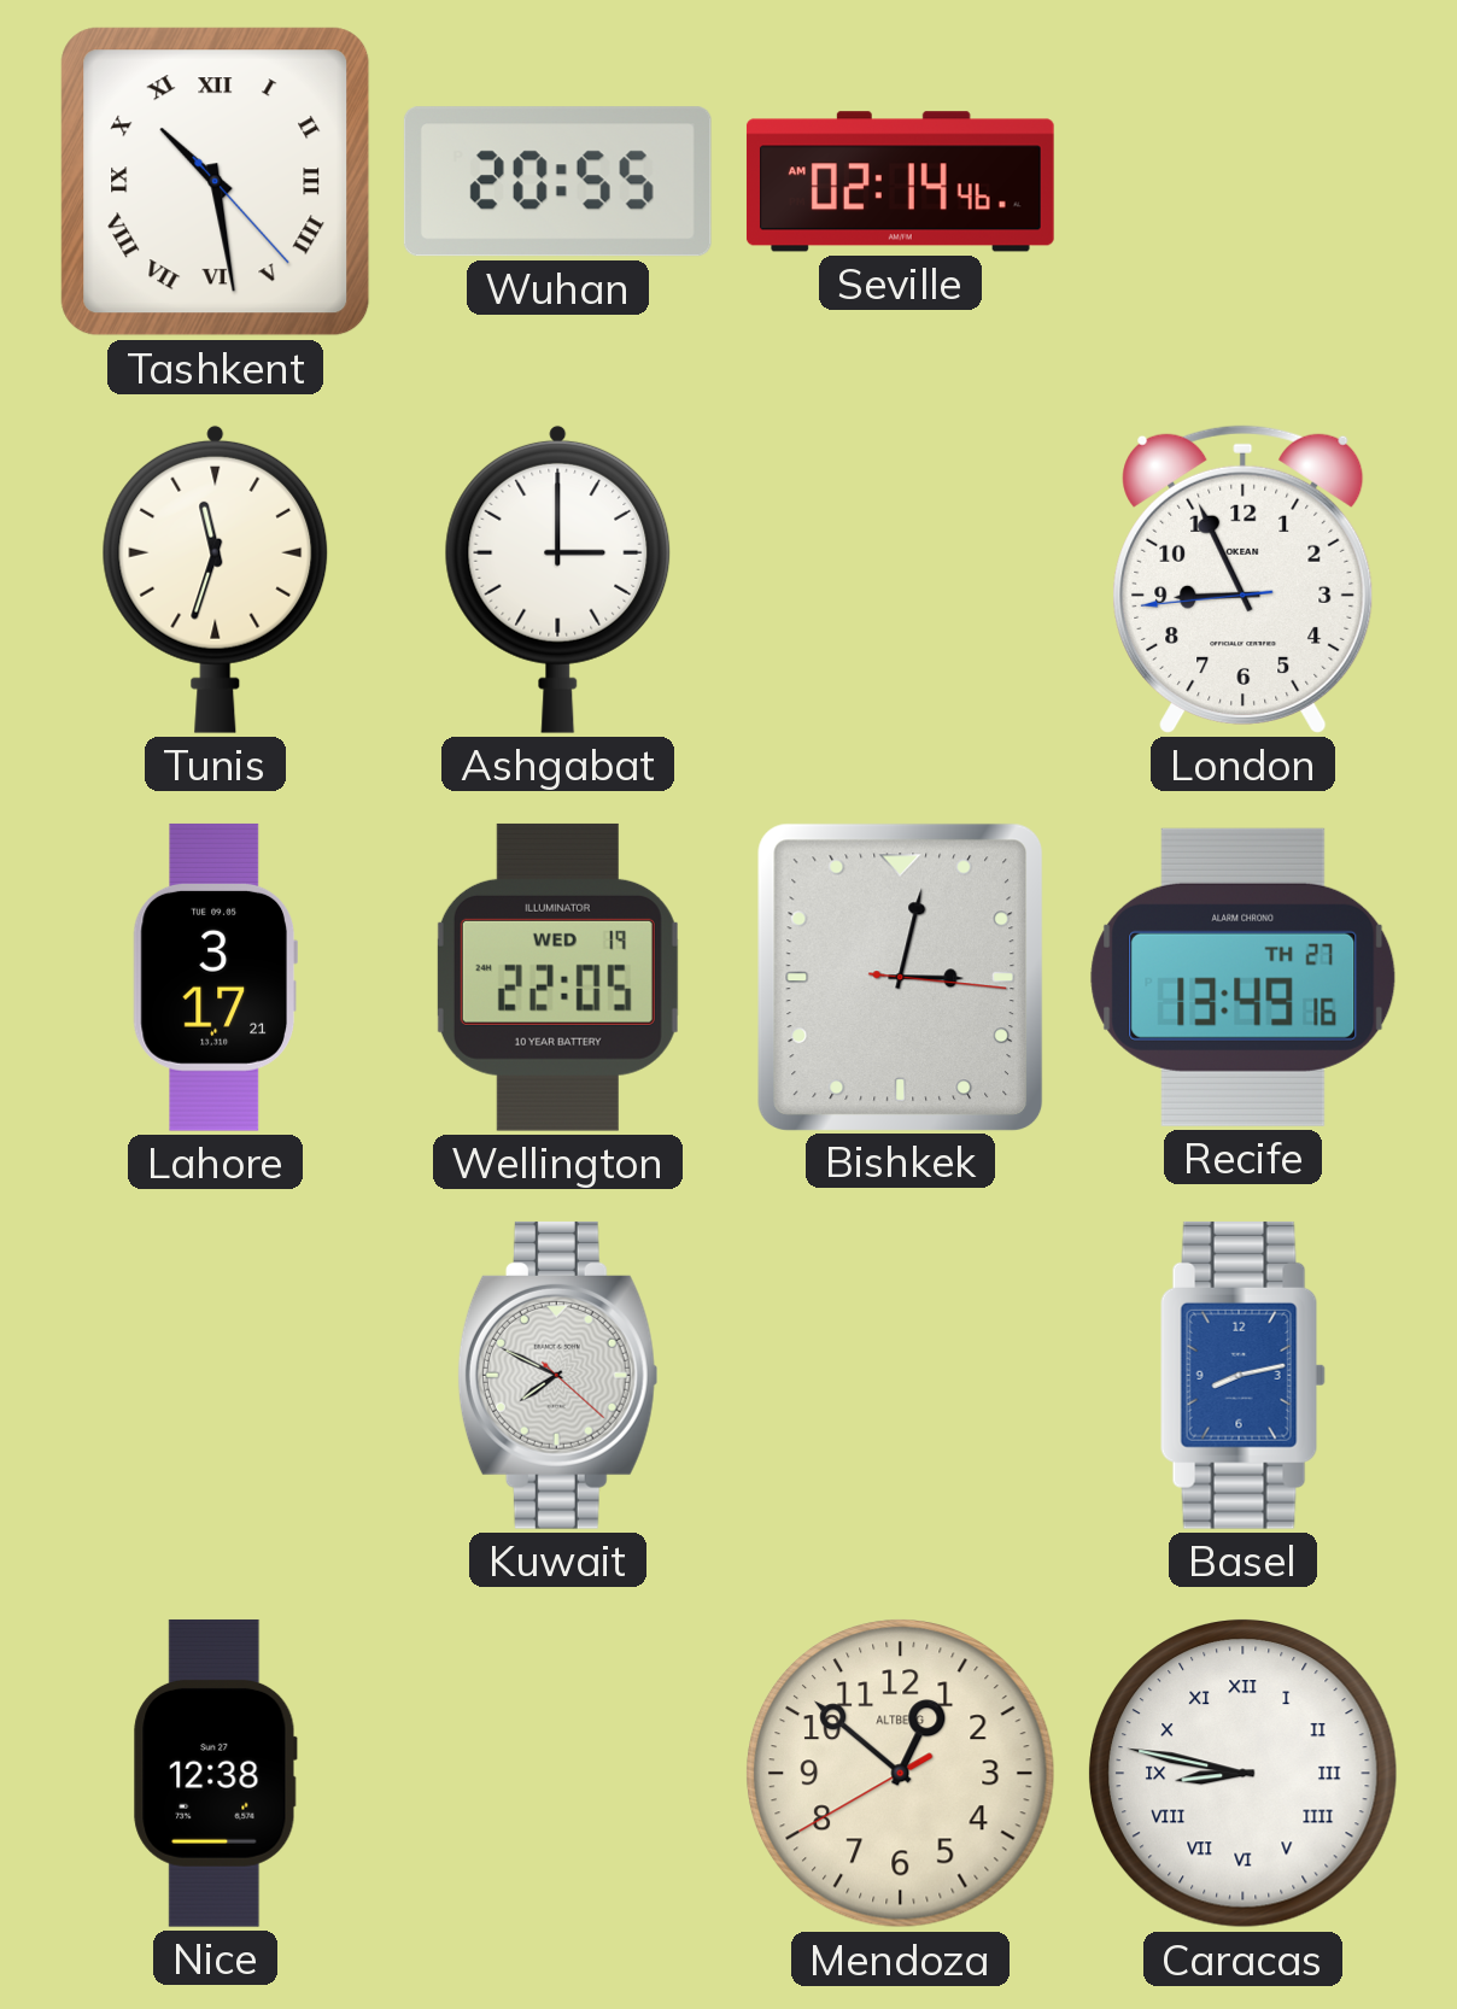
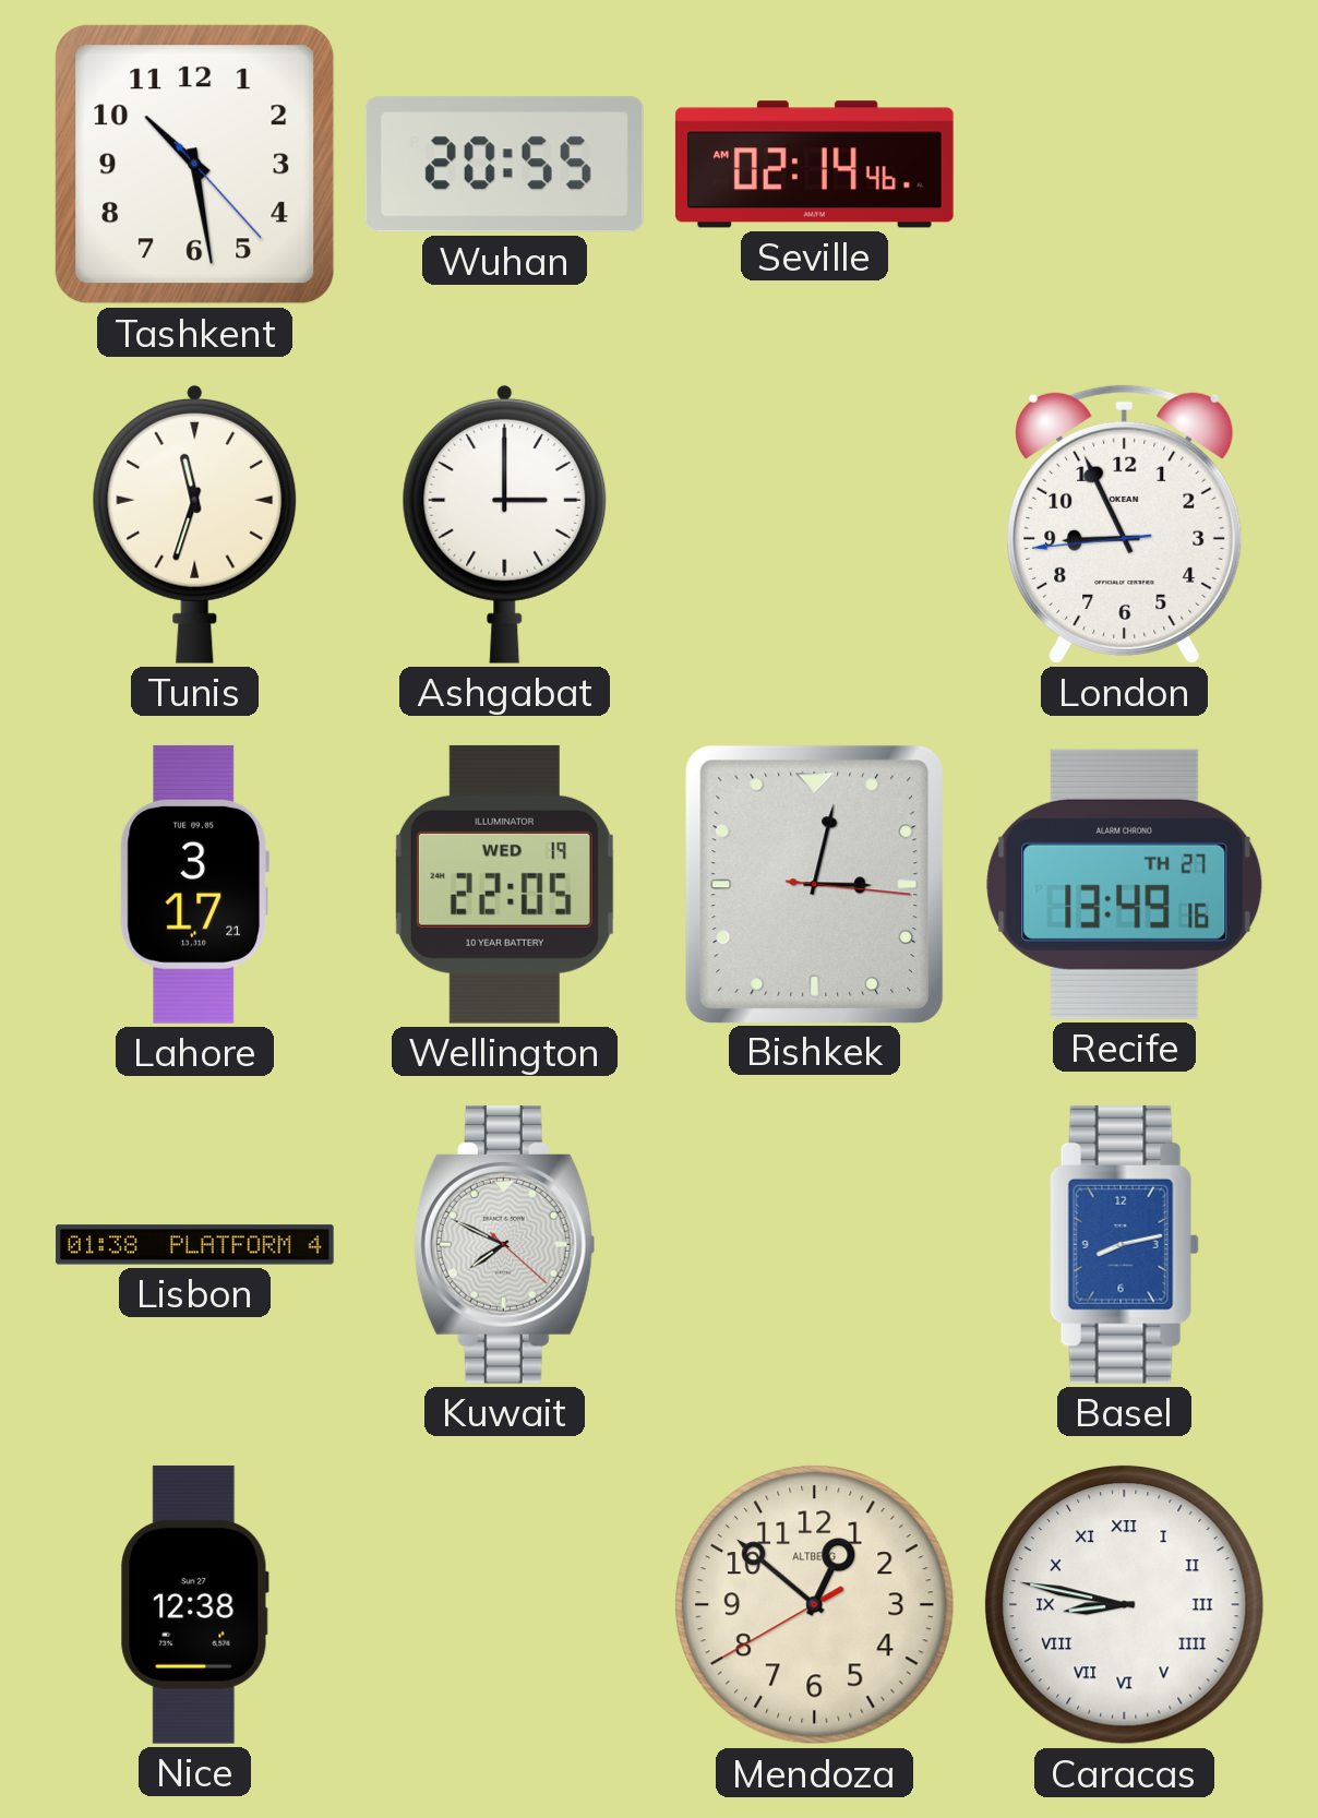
Tashkent numerals: Roman -> Arabic (195, 165)
Lisbon: none -> 01:38 (195, 1245)
